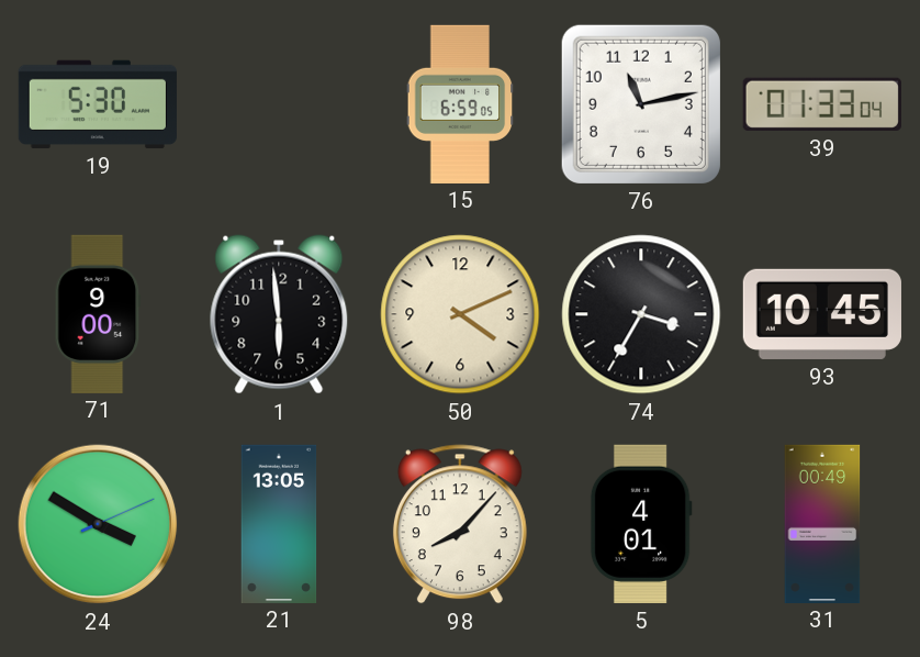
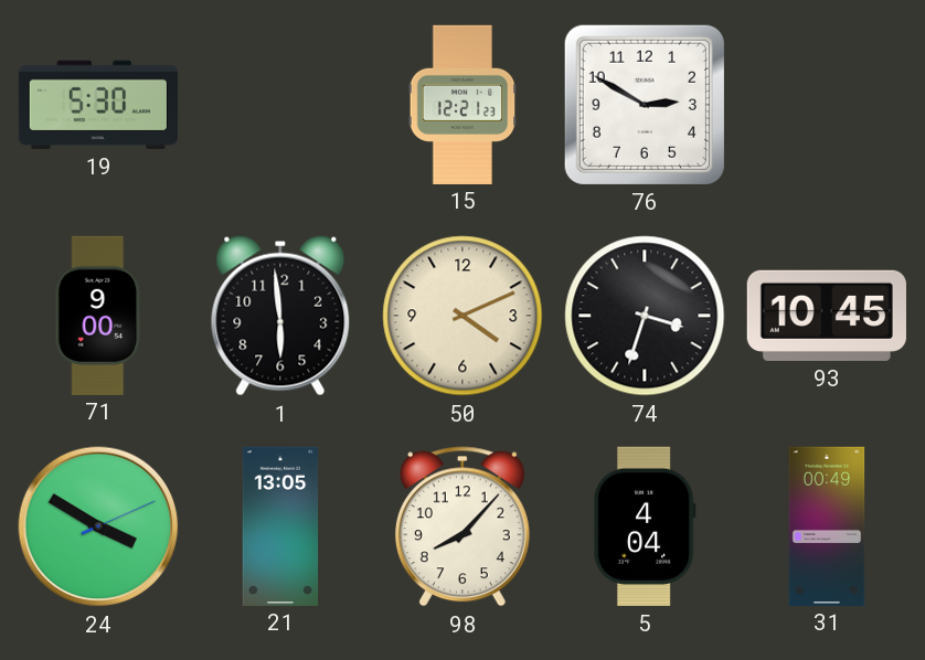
15: 6:59 -> 12:21 (462, 104)
76: 11:13 -> 2:50 (645, 105)
39: 01:33 -> none (822, 104)
74: 3:35 -> 3:33 (645, 316)
5: 4:01 -> 4:04 (645, 526)
